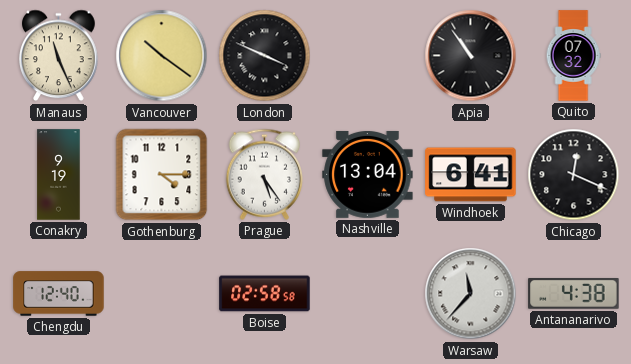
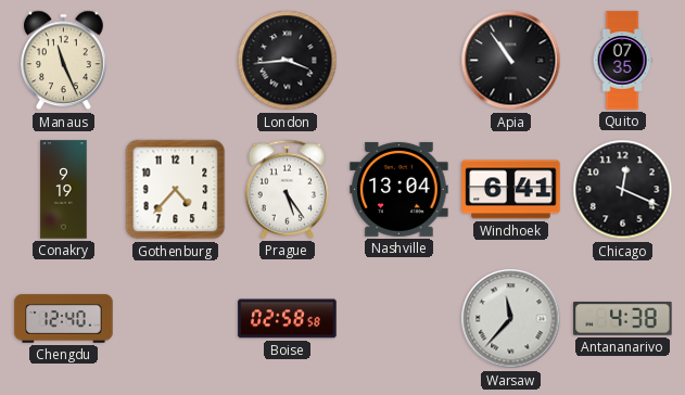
Vancouver: 10:21 -> none (162, 56)
London: 3:49 -> 3:44 (288, 61)
Quito: 07:32 -> 07:35 (622, 61)
Gothenburg: 4:15 -> 4:37 (176, 190)
